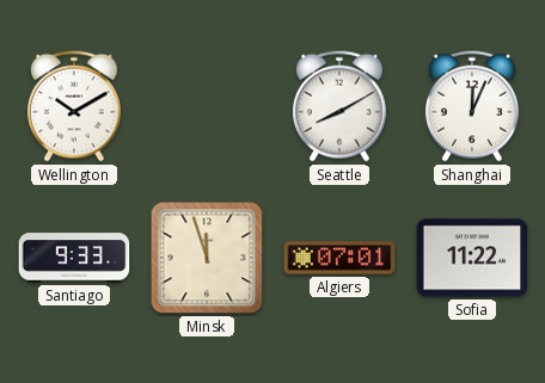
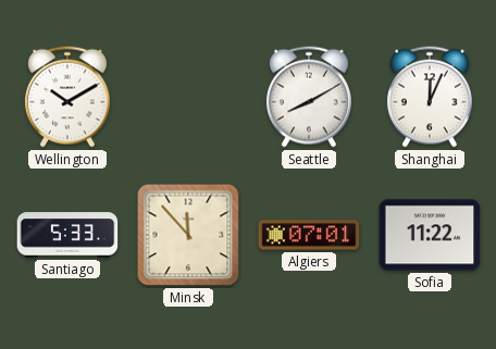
Santiago: 9:33 -> 5:33 (67, 235)
Minsk: 11:57 -> 11:53 (188, 235)
